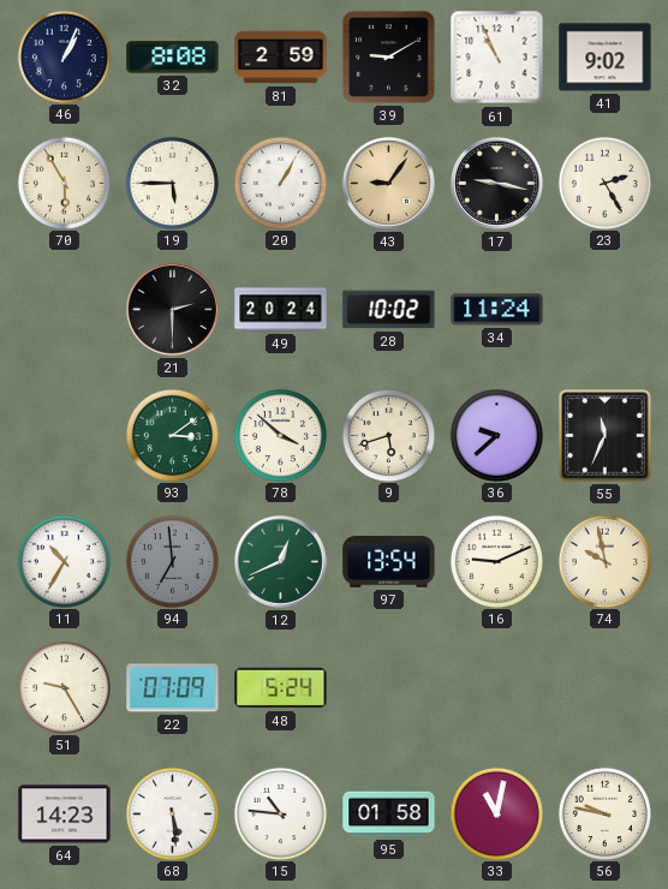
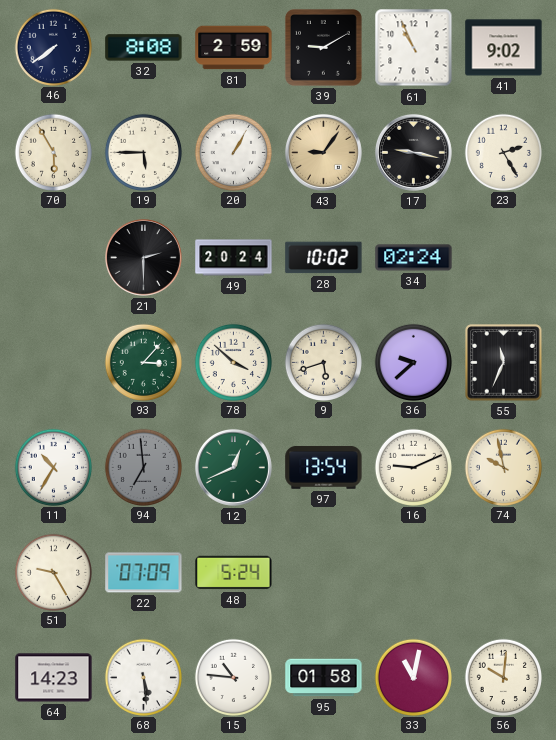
46: 1:04 -> 7:39 (53, 47)
34: 11:24 -> 02:24 (414, 258)
93: 3:09 -> 3:07 (143, 362)
56: 9:47 -> 10:01 (503, 677)
